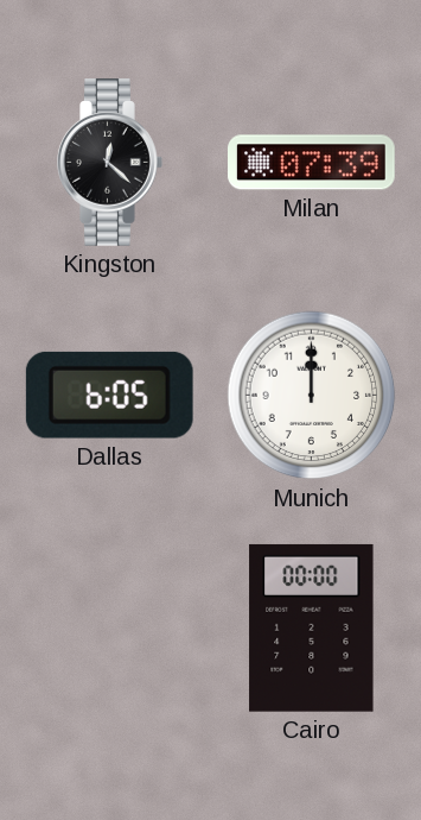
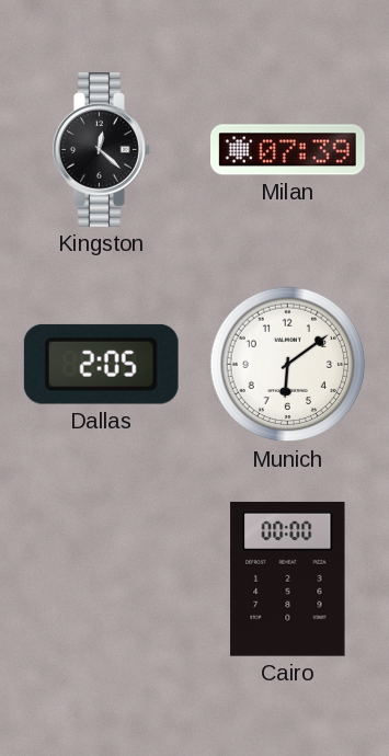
Dallas: 6:05 -> 2:05 (101, 364)
Munich: 12:00 -> 6:09 (288, 365)
